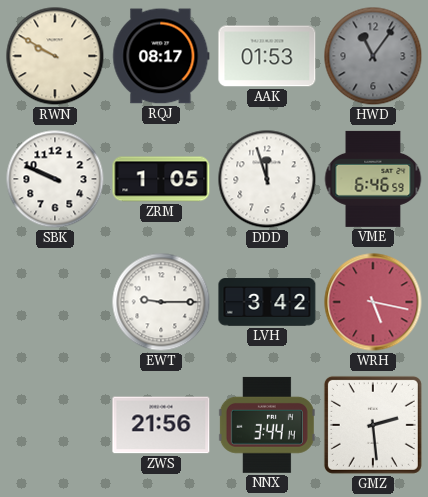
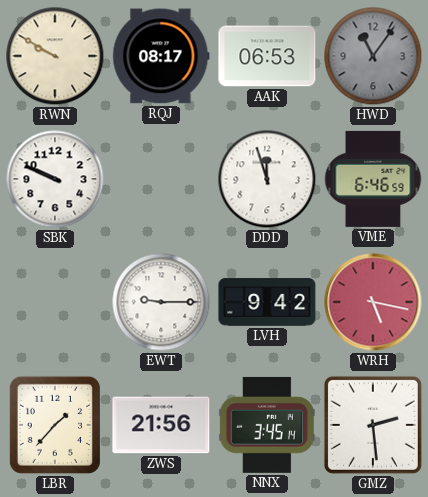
AAK: 01:53 -> 06:53 (267, 56)
ZRM: 1:05 -> none (161, 179)
LVH: 3:42 -> 9:42 (267, 302)
LBR: none -> 1:37 (55, 425)
NNX: 3:44 -> 3:45 (267, 425)
